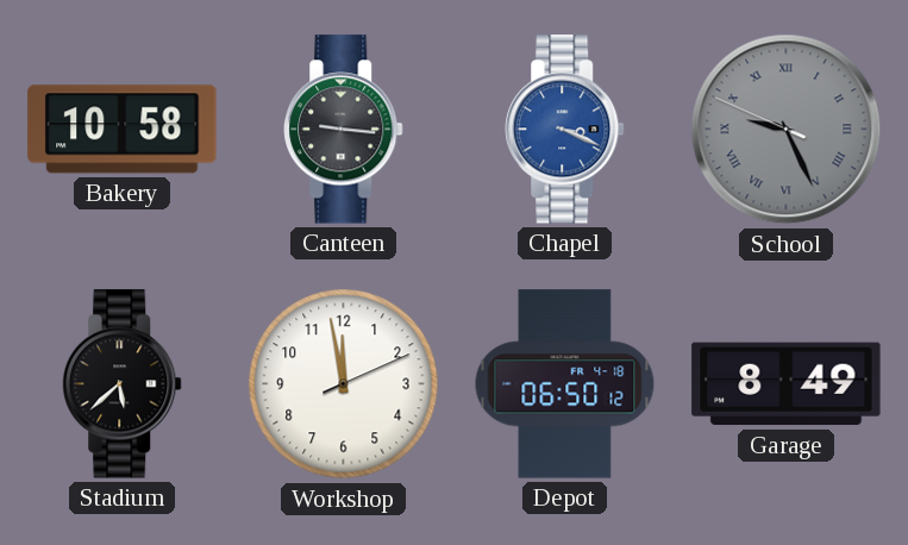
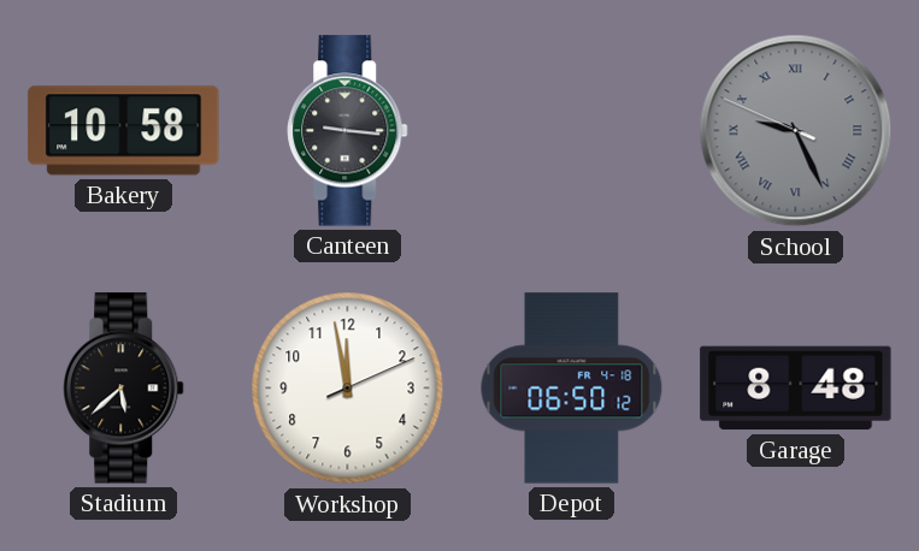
Chapel: 3:19 -> none (565, 130)
Garage: 8:49 -> 8:48 (796, 389)
